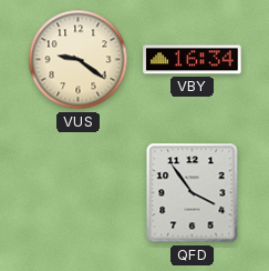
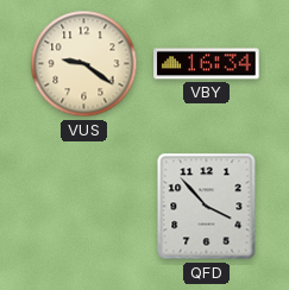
QFD: 3:54 -> 3:53 (207, 207)
